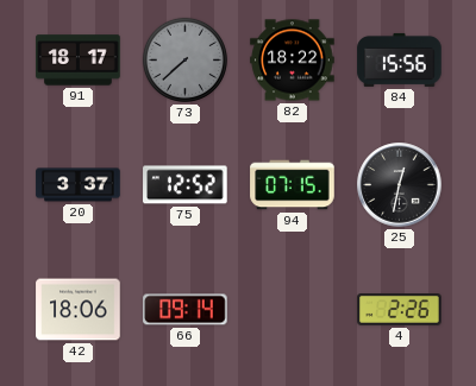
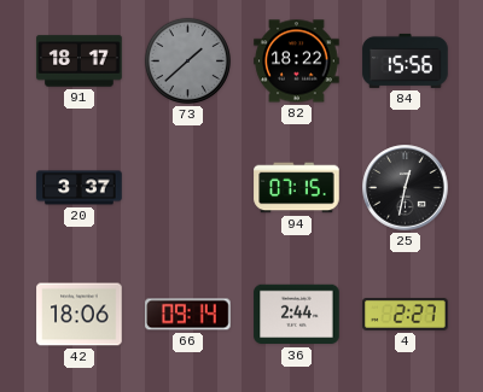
73: 7:38 -> 1:38 (187, 60)
75: 12:52 -> none (186, 185)
36: none -> 2:44 (297, 315)
4: 2:26 -> 2:27 (406, 315)
